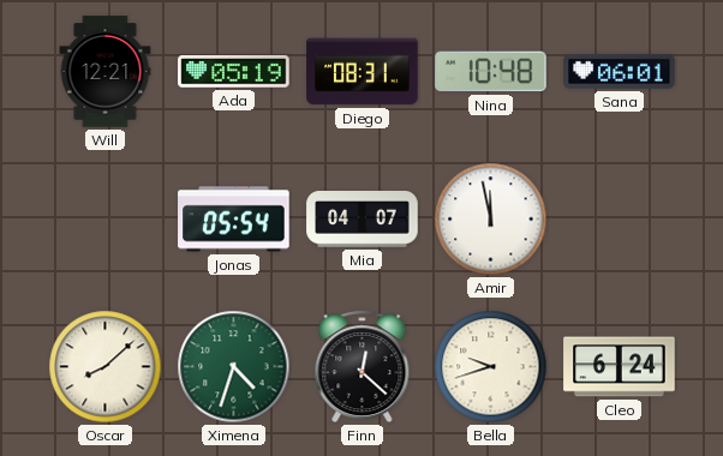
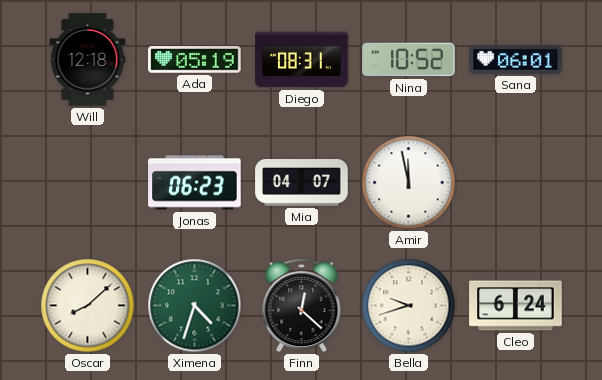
Will: 12:21 -> 12:18 (88, 60)
Nina: 10:48 -> 10:52 (409, 60)
Jonas: 05:54 -> 06:23 (195, 183)
